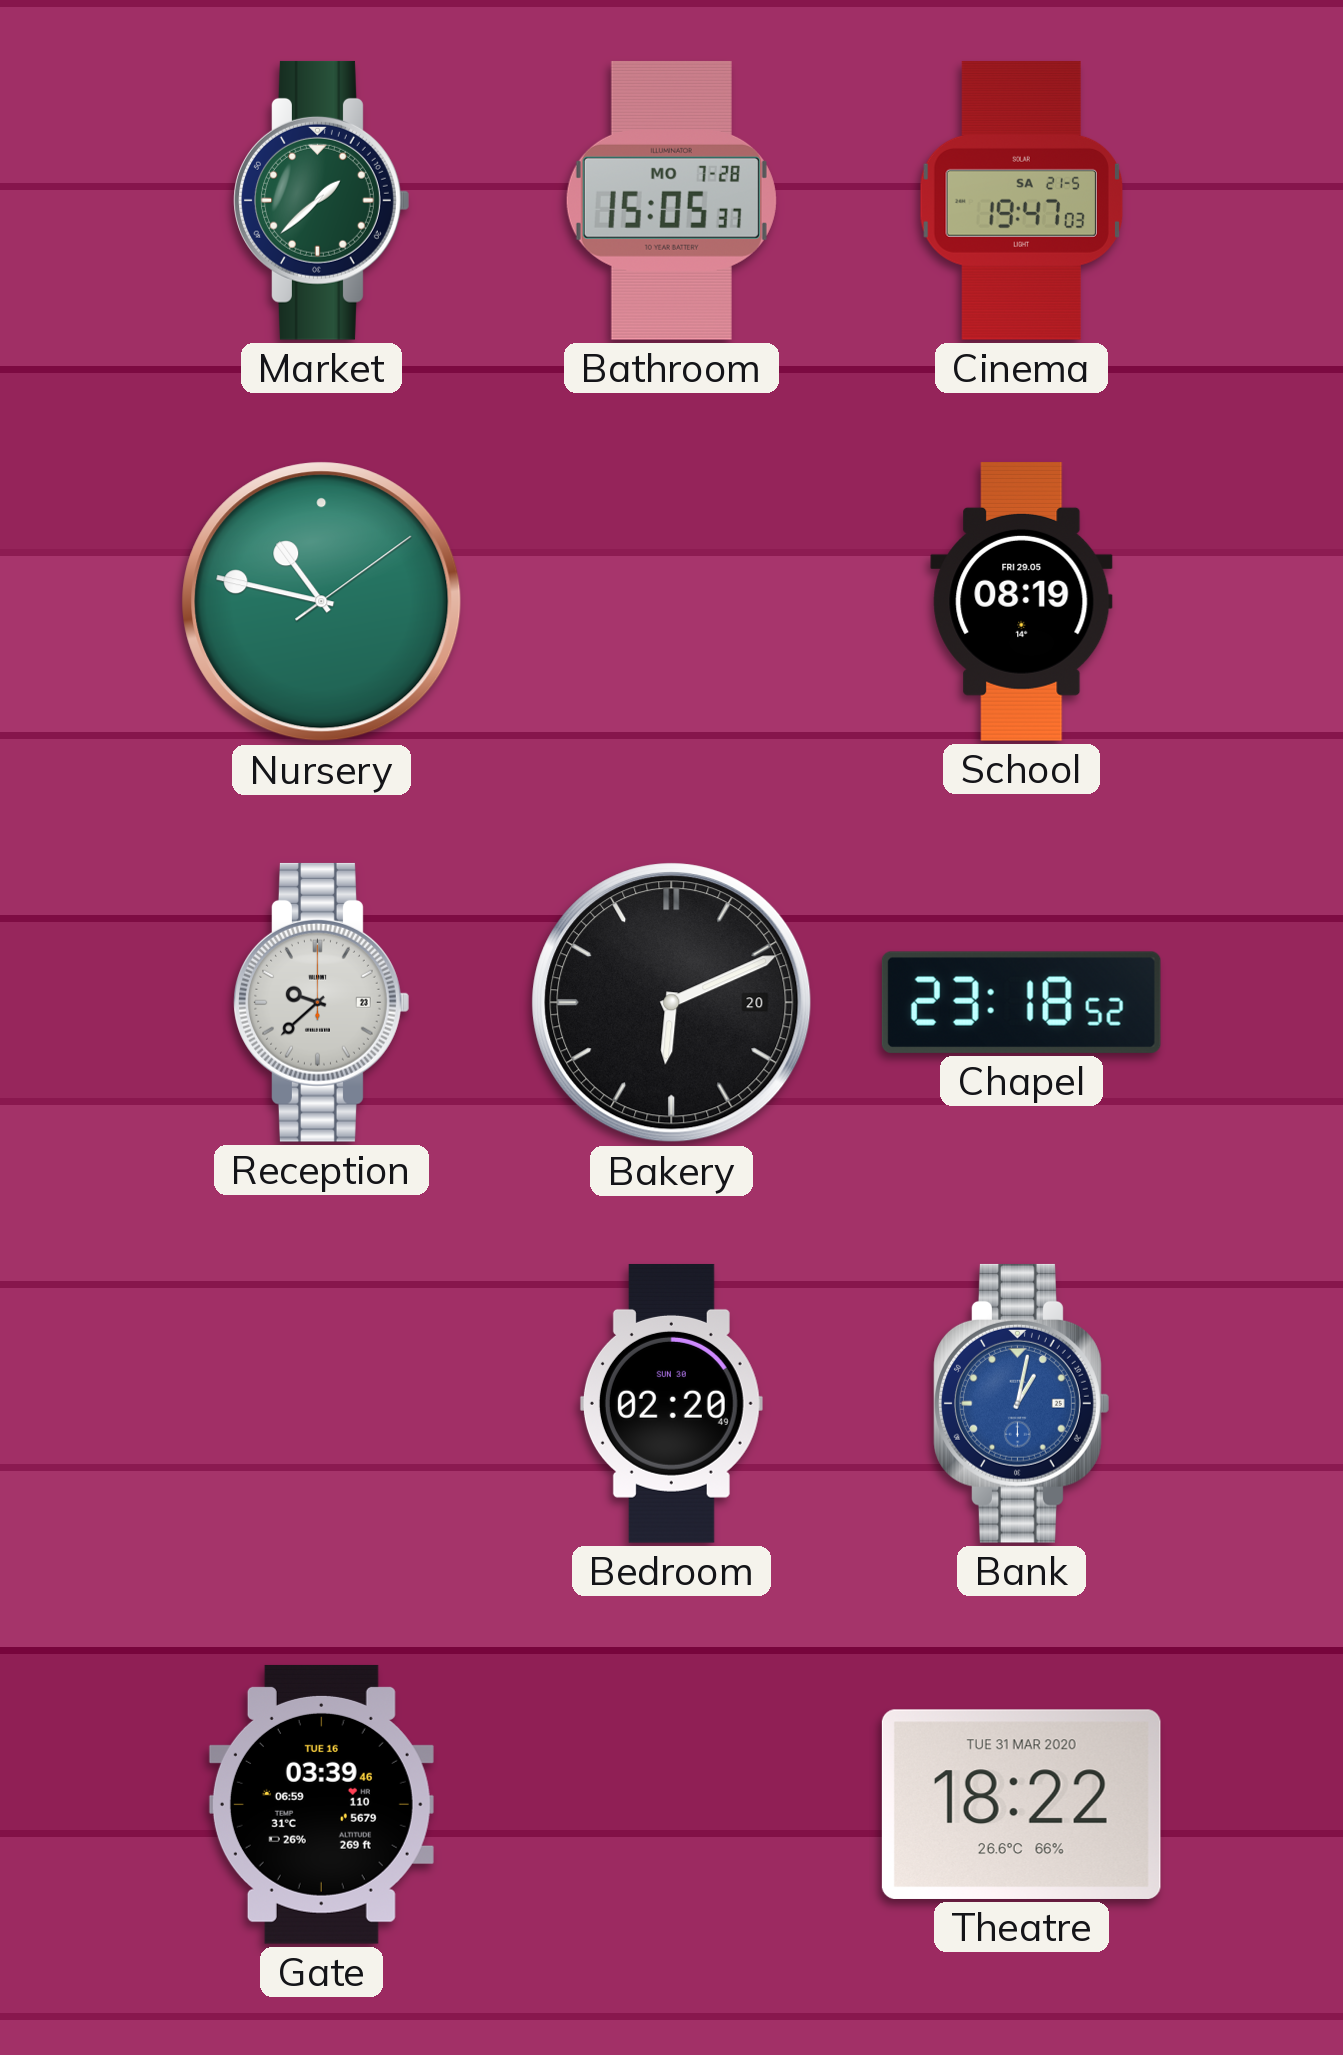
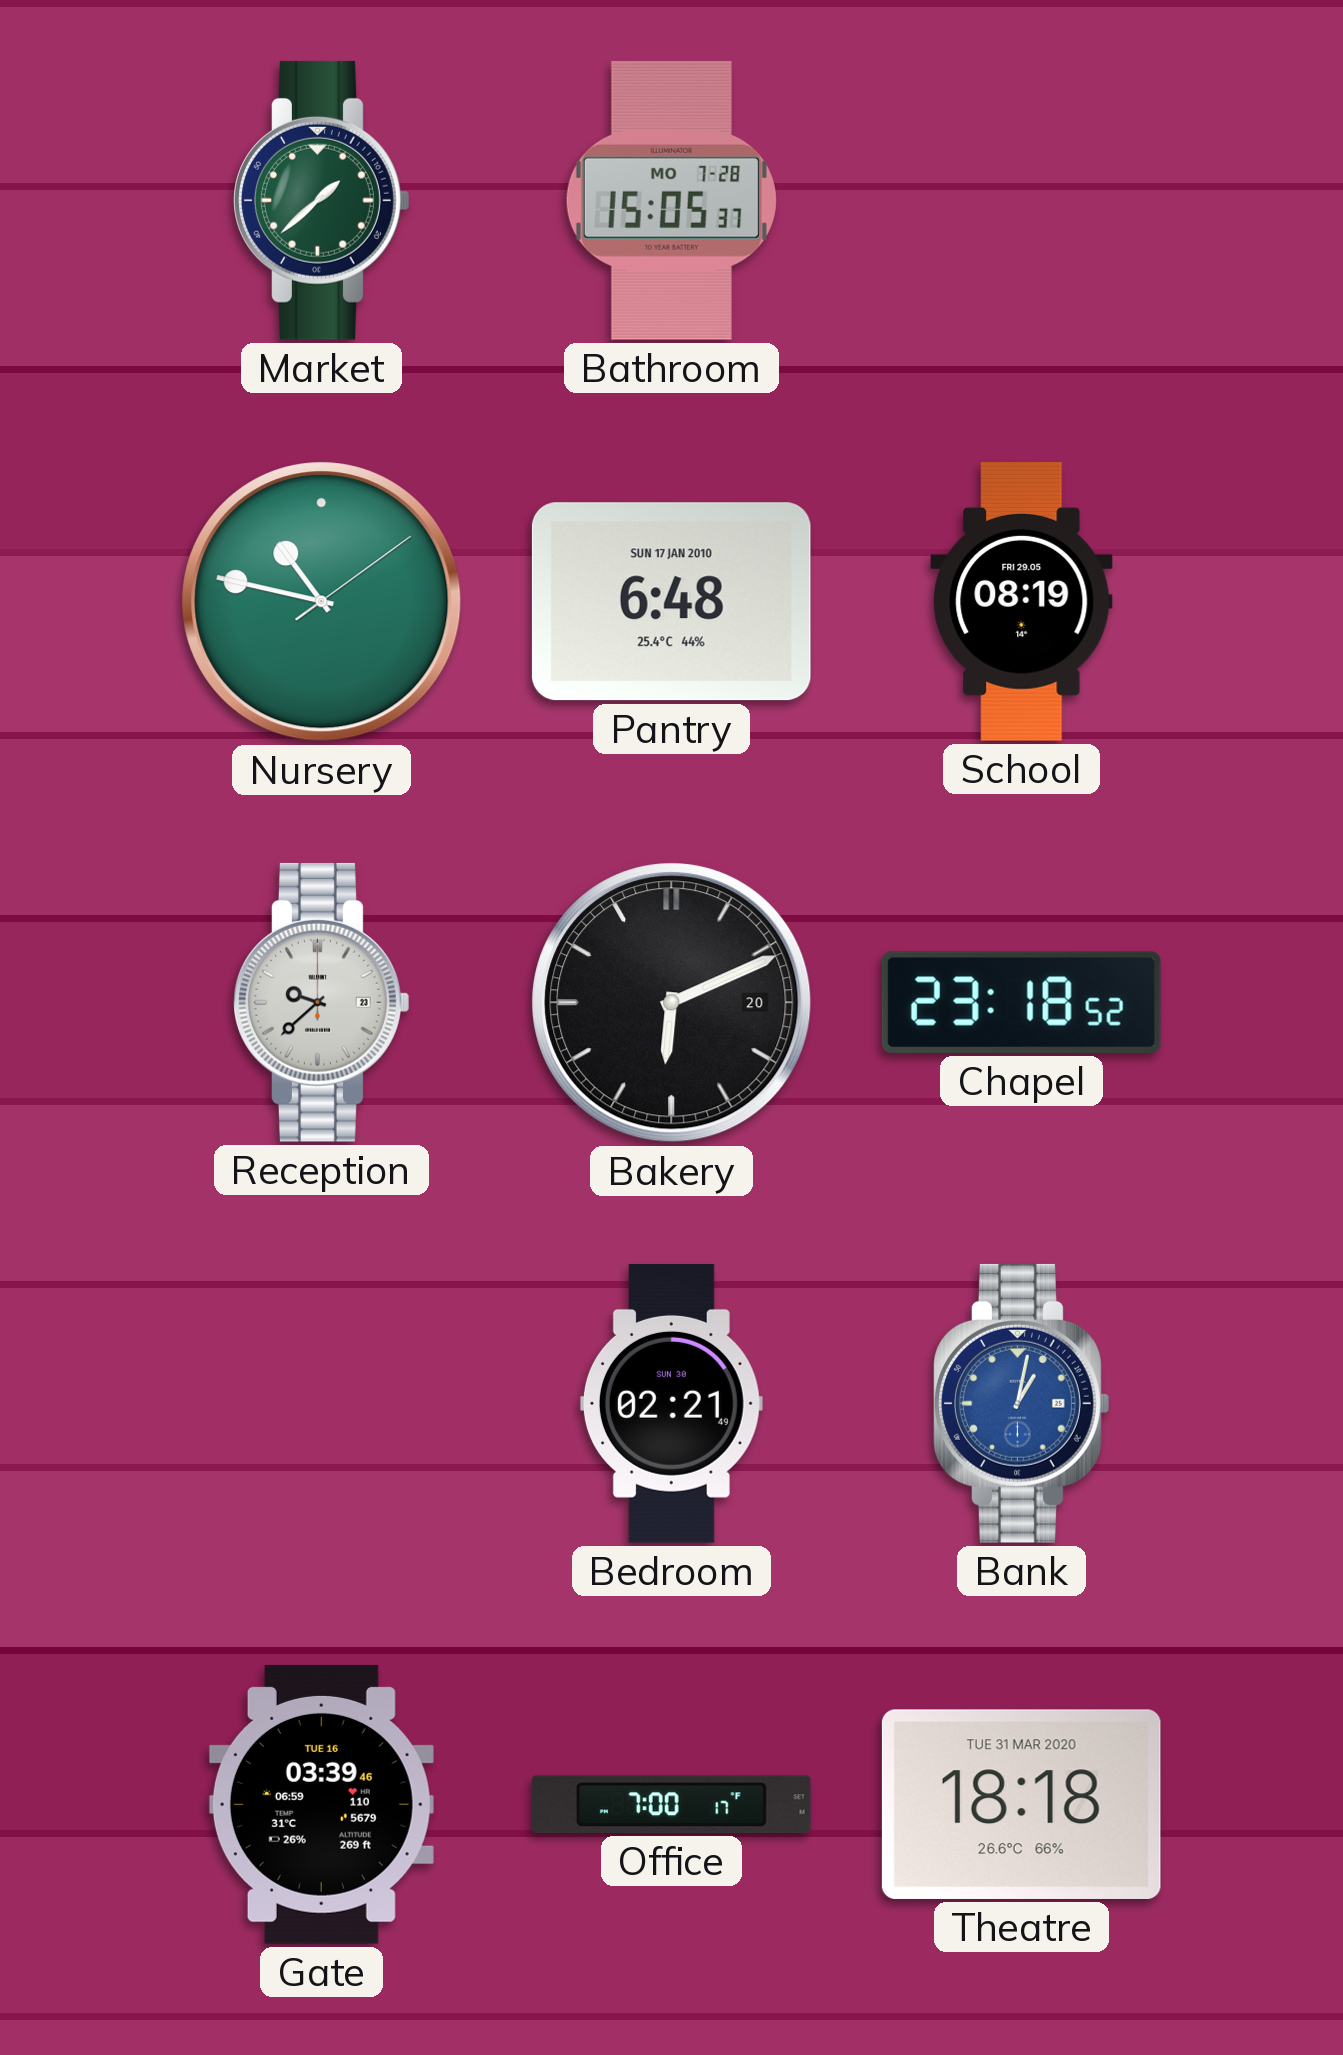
Cinema: 19:47 -> none (1021, 200)
Pantry: none -> 6:48 (671, 602)
Bedroom: 02:20 -> 02:21 (671, 1403)
Office: none -> 7:00 (671, 1804)
Theatre: 18:22 -> 18:18 (1021, 1804)
